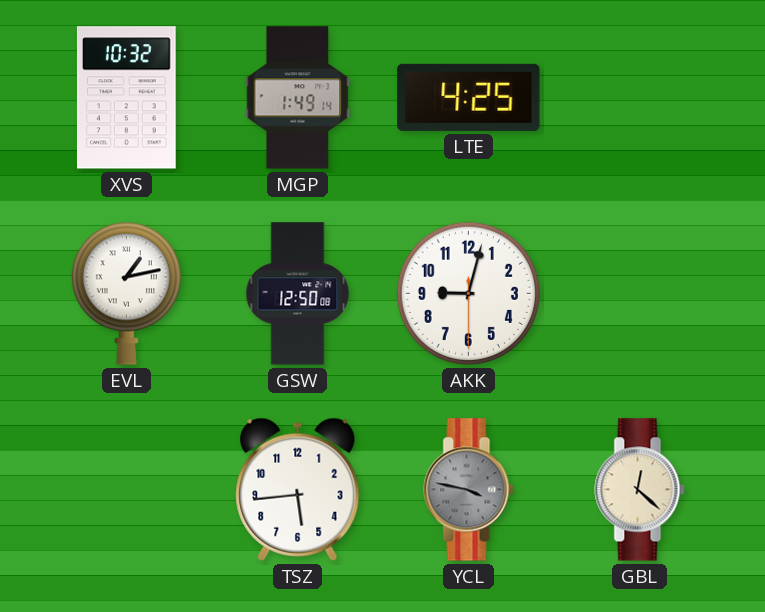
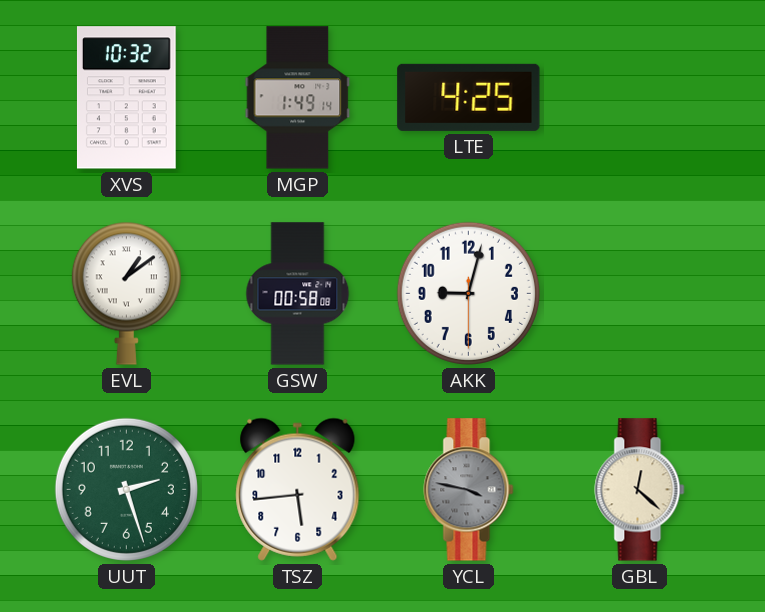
EVL: 1:13 -> 1:09 (126, 293)
GSW: 12:50 -> 00:58 (298, 294)
UUT: none -> 2:27 (126, 489)
